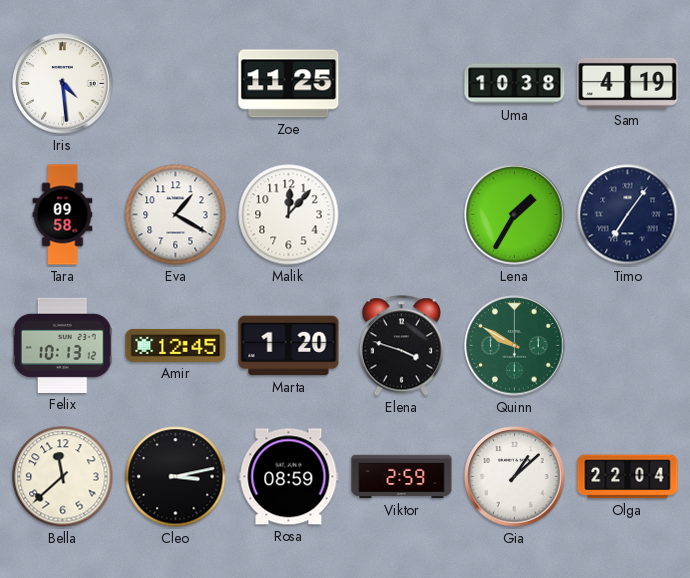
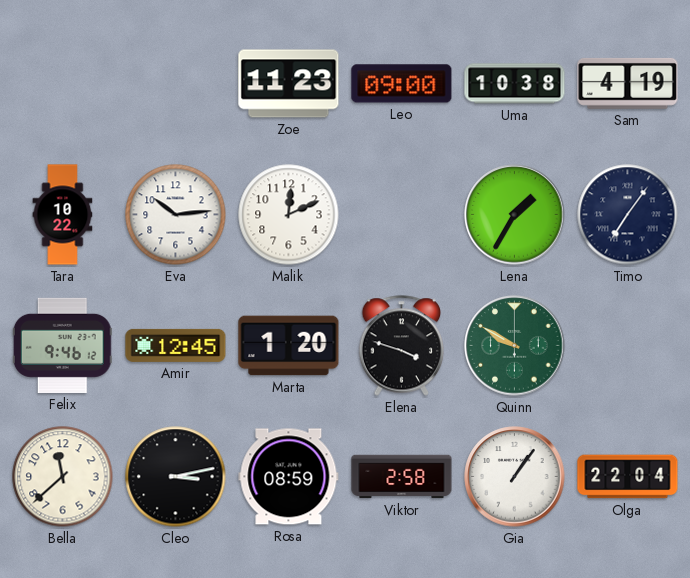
Iris: 4:29 -> none (63, 84)
Zoe: 11:25 -> 11:23 (289, 84)
Leo: none -> 09:00 (402, 84)
Tara: 09:58 -> 10:22 (63, 215)
Eva: 1:20 -> 10:14 (176, 215)
Malik: 12:07 -> 12:11 (289, 215)
Felix: 10:13 -> 9:46 (62, 345)
Viktor: 2:59 -> 2:58 (402, 477)
Gia: 1:08 -> 1:06 (515, 477)
